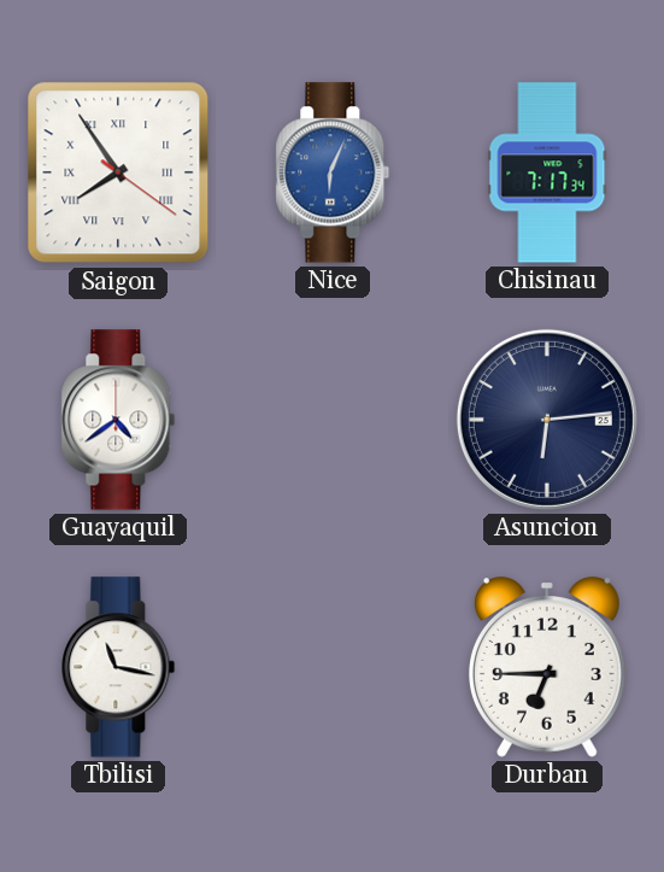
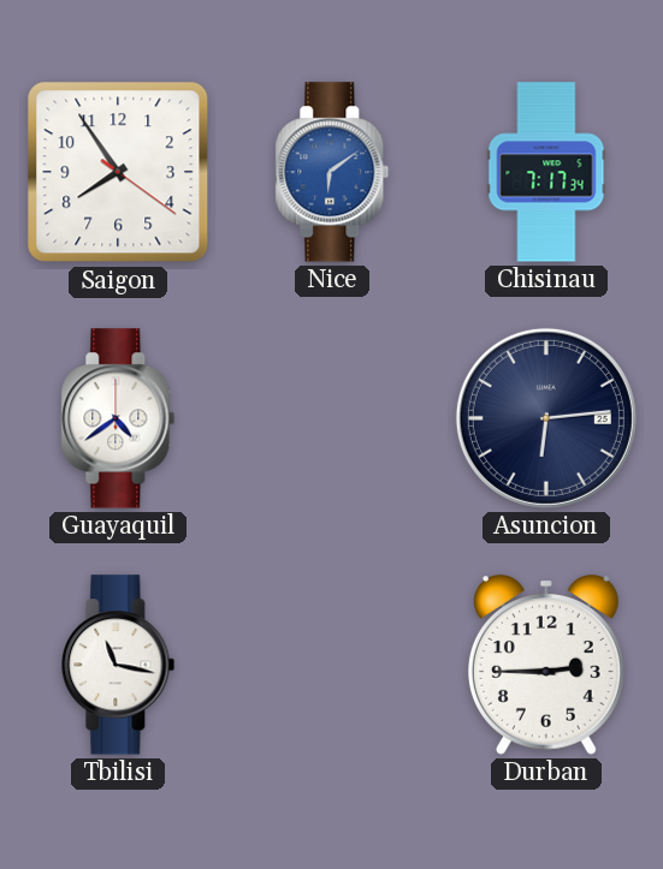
Saigon numerals: Roman -> Arabic (118, 172)
Nice: 6:04 -> 6:09 (332, 172)
Durban: 6:45 -> 2:45 (546, 665)
